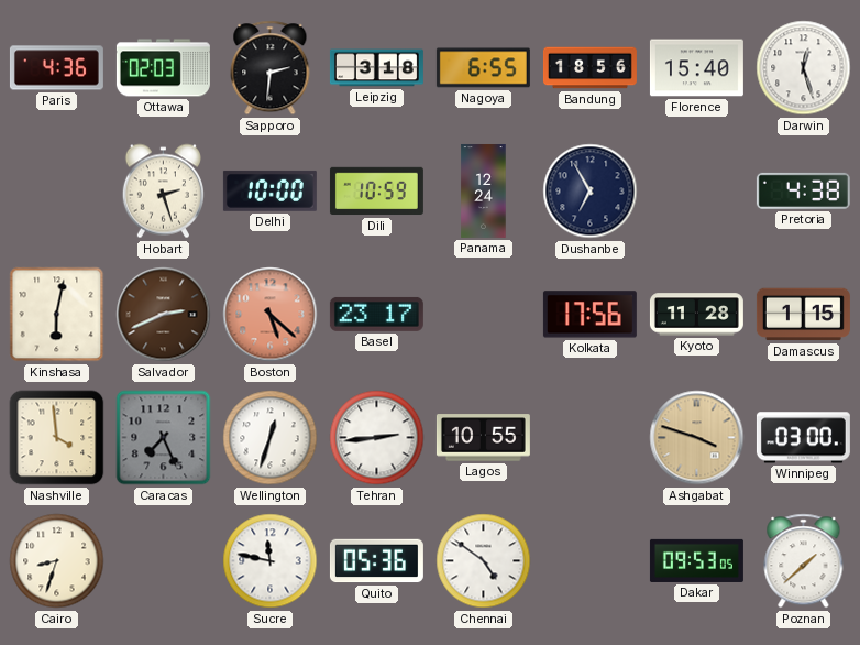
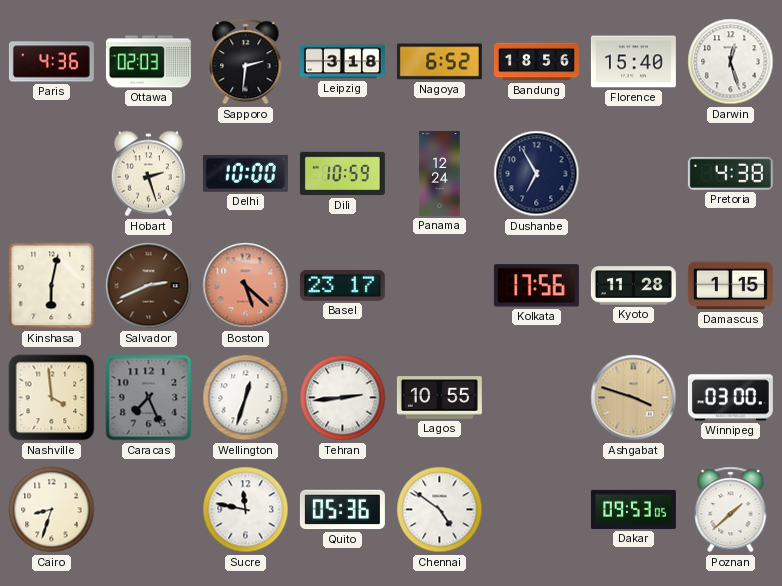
Nagoya: 6:55 -> 6:52 (439, 62)
